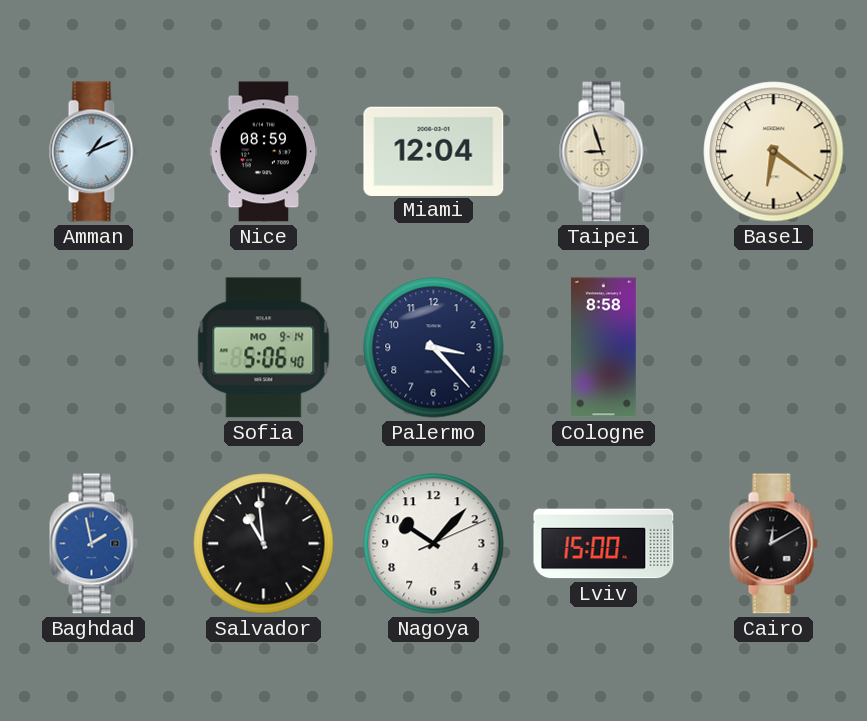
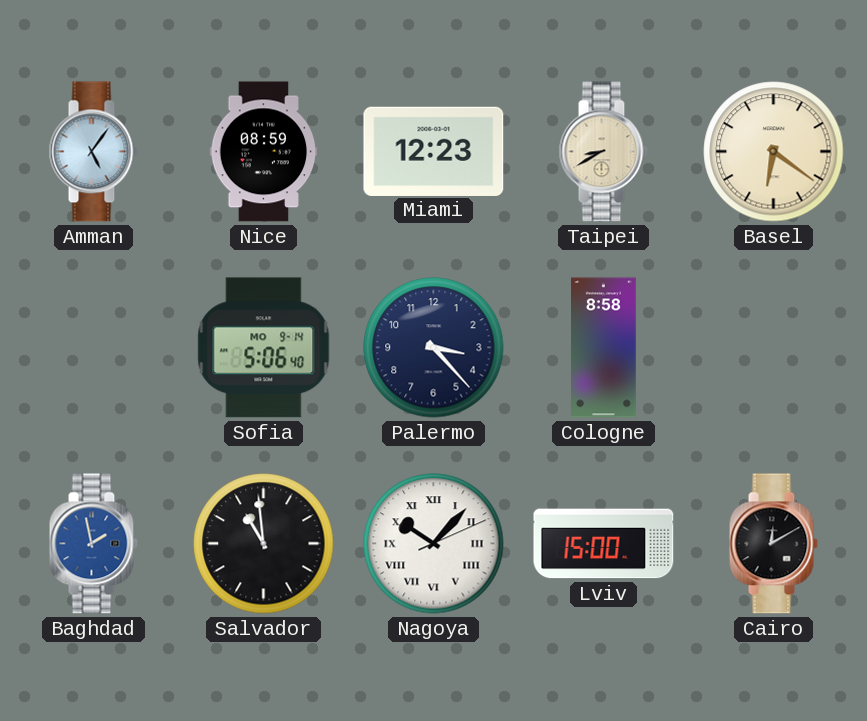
Amman: 1:11 -> 5:06 (93, 152)
Miami: 12:04 -> 12:23 (434, 151)
Taipei: 8:57 -> 8:40 (603, 152)
Nagoya numerals: Arabic -> Roman (434, 544)
